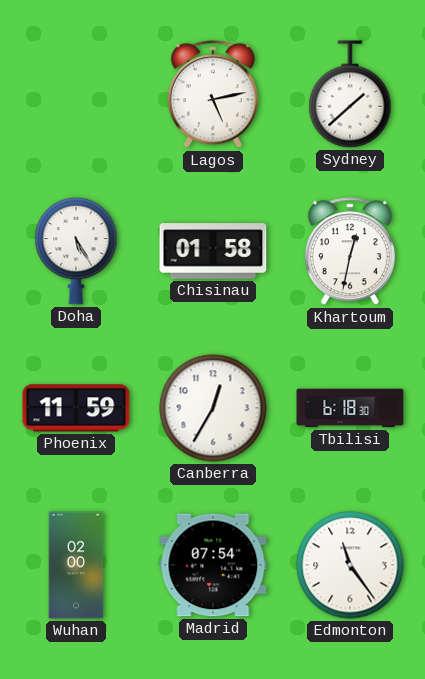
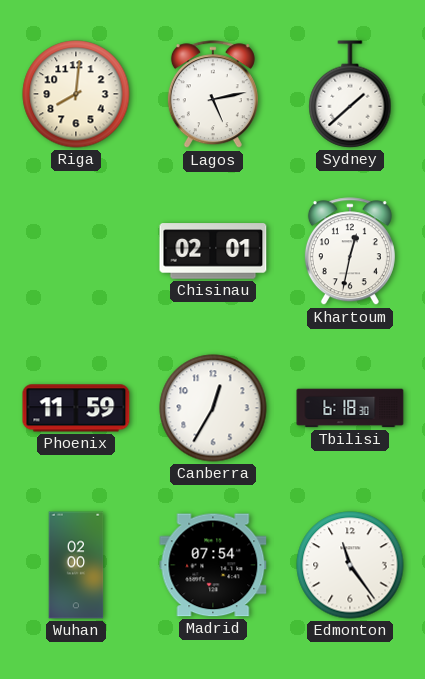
Riga: none -> 8:01 (76, 94)
Doha: 5:25 -> none (76, 251)
Chisinau: 01:58 -> 02:01 (213, 251)
